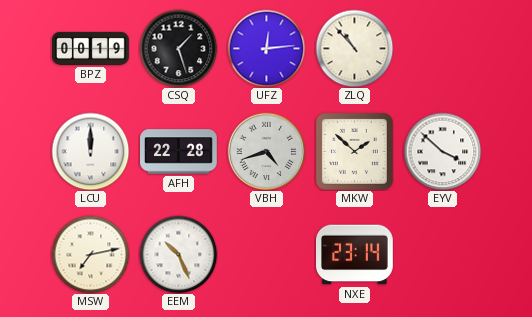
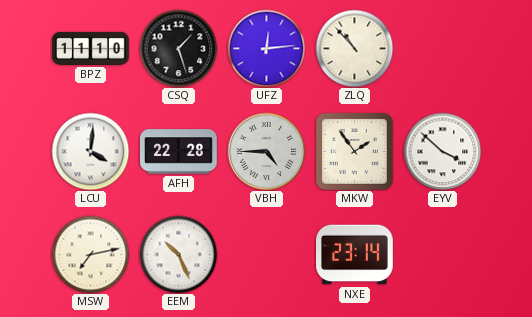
BPZ: 00:19 -> 11:10 (91, 48)
LCU: 12:00 -> 4:01 (90, 151)
VBH: 4:42 -> 4:45 (266, 151)
MKW: 1:52 -> 1:54 (354, 151)
